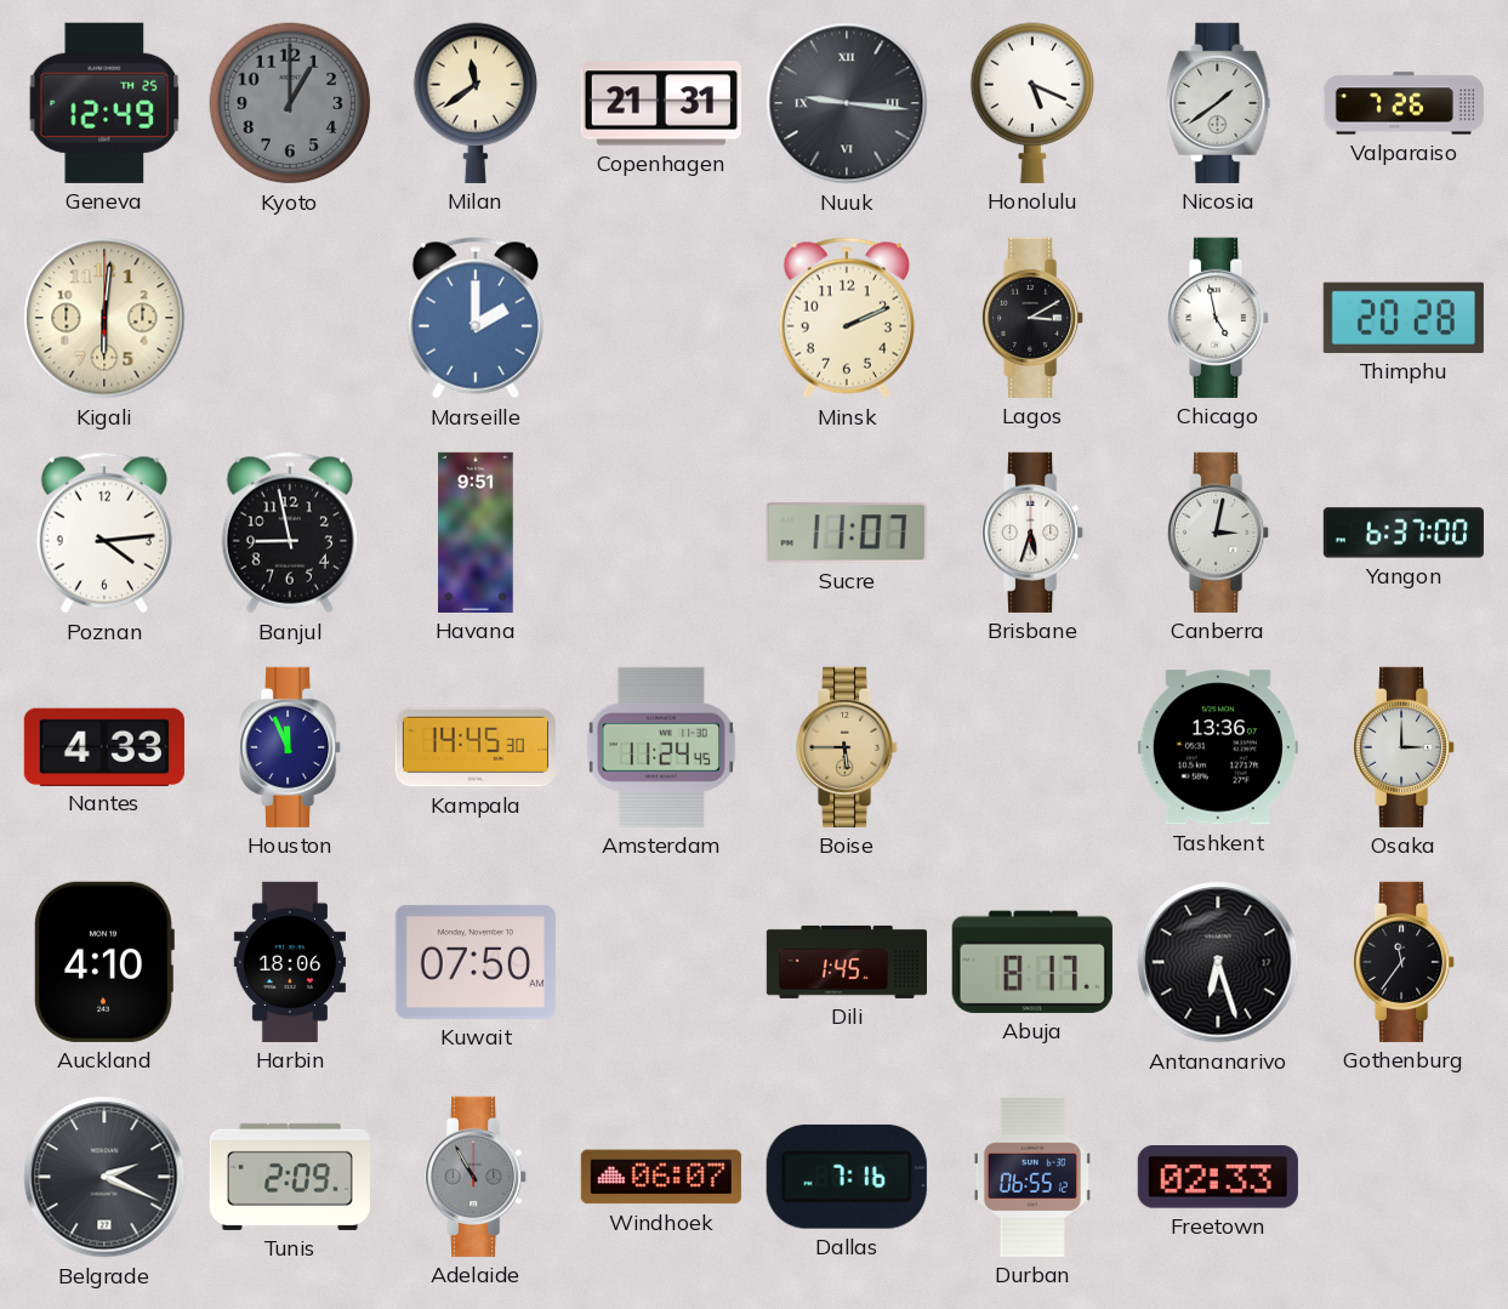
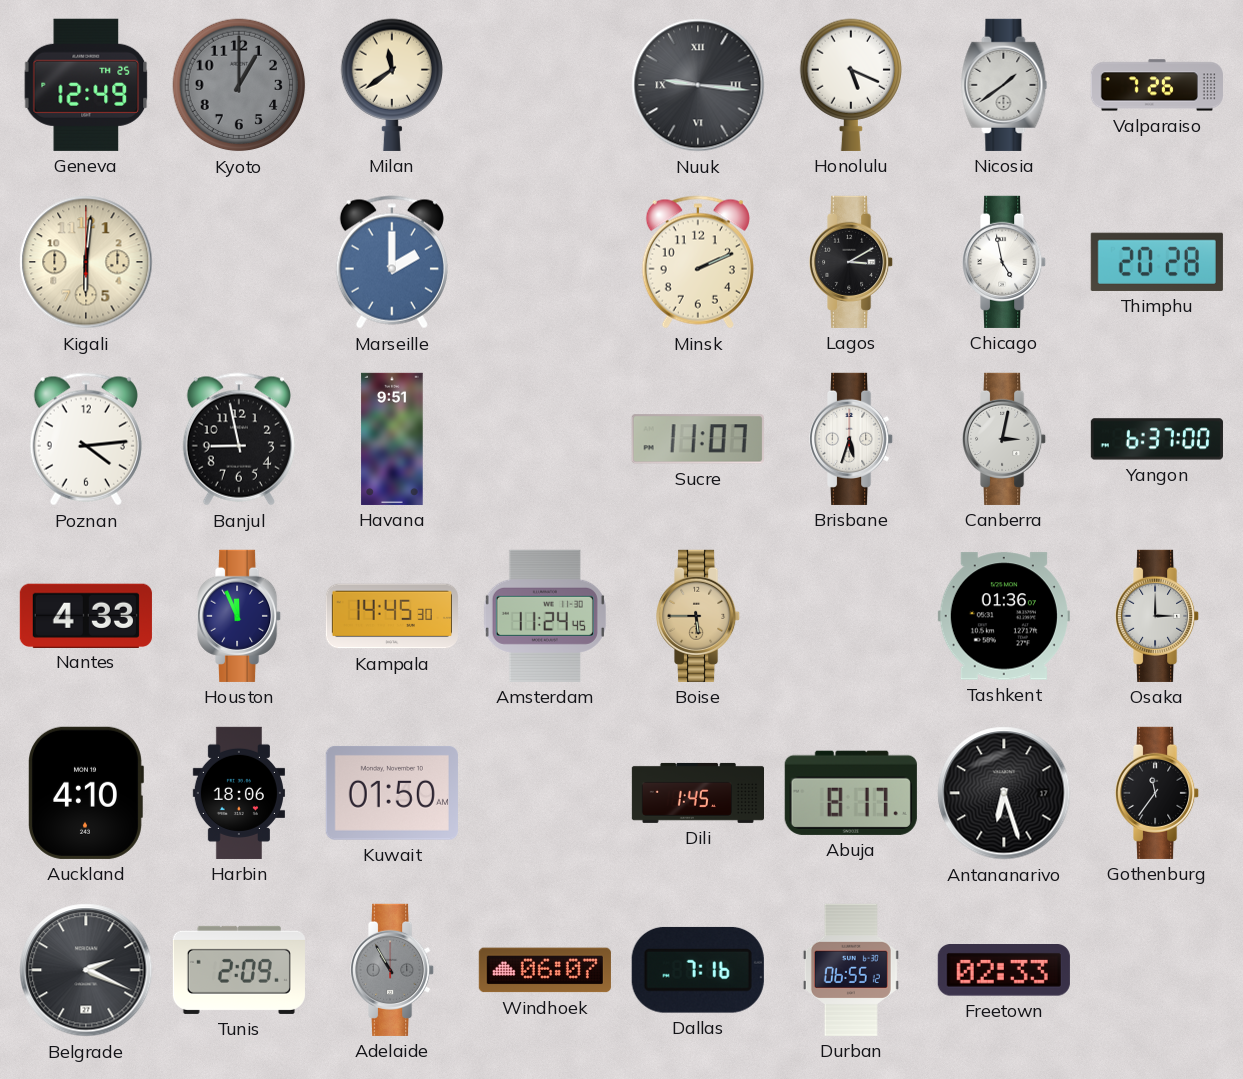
Copenhagen: 21:31 -> none (661, 103)
Tashkent: 13:36 -> 01:36 (1004, 616)
Kuwait: 07:50 -> 01:50 (392, 793)
